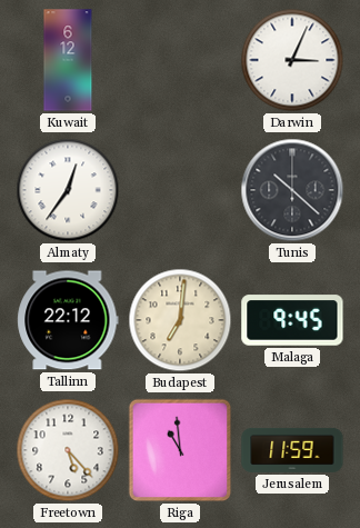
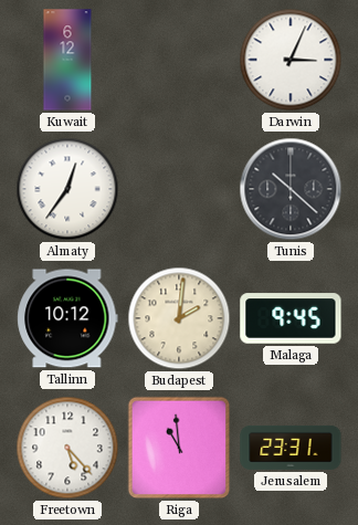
Tallinn: 22:12 -> 10:12 (67, 318)
Budapest: 7:01 -> 2:01 (179, 318)
Jerusalem: 11:59 -> 23:31 (291, 448)
